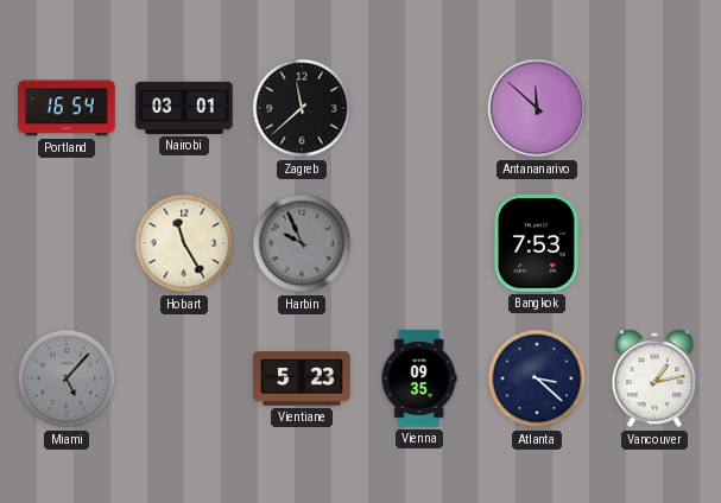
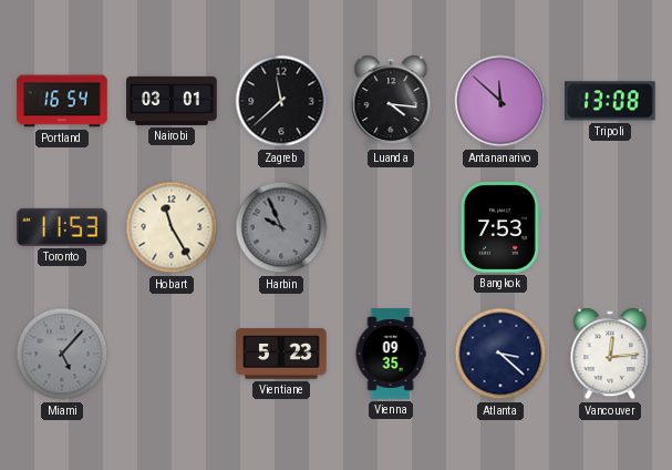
Luanda: none -> 4:16 (391, 101)
Tripoli: none -> 13:08 (611, 101)
Toronto: none -> 11:53 (63, 227)
Vancouver: 1:13 -> 12:14 (610, 354)
